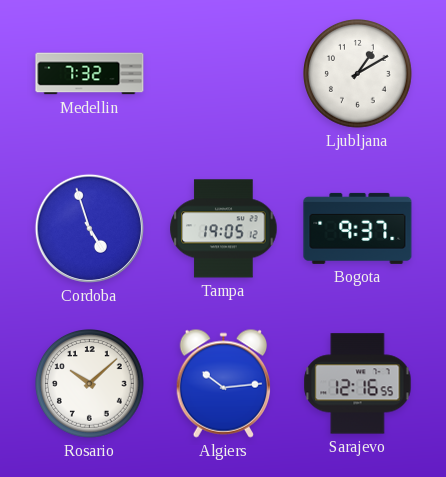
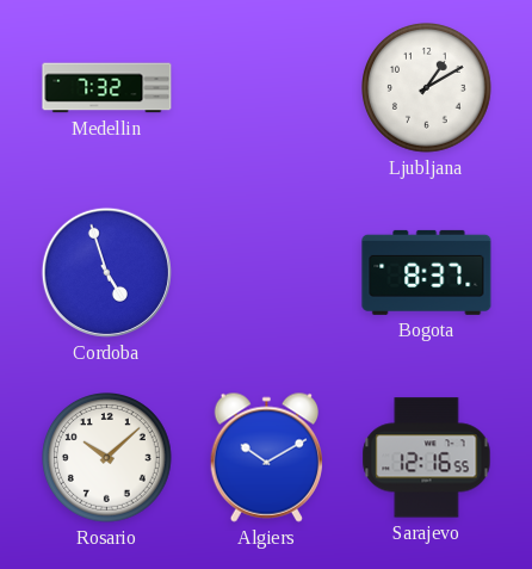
Tampa: 19:05 -> none (224, 229)
Bogota: 9:37 -> 8:37 (427, 272)
Algiers: 10:14 -> 10:10 (267, 457)
